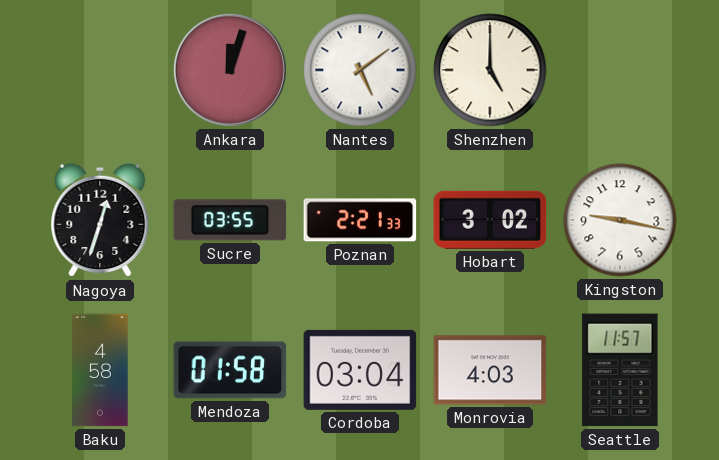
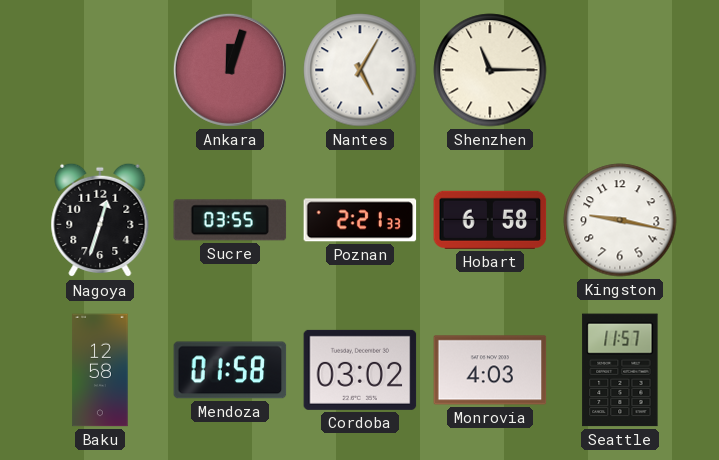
Nantes: 5:09 -> 5:05 (360, 70)
Shenzhen: 5:00 -> 11:15 (490, 70)
Hobart: 3:02 -> 6:58 (490, 220)
Baku: 4:58 -> 12:58 (100, 370)
Cordoba: 03:04 -> 03:02 (360, 370)
